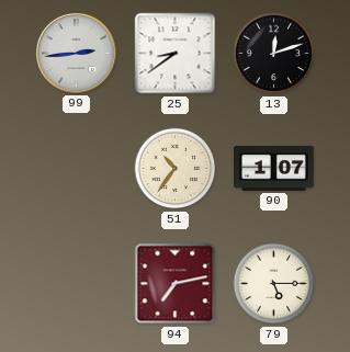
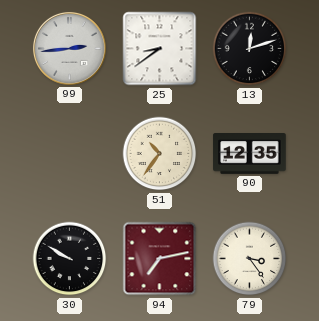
90: 1:07 -> 12:35 (250, 154)
30: none -> 9:50 (70, 259)
79: 5:15 -> 3:24 (250, 259)
